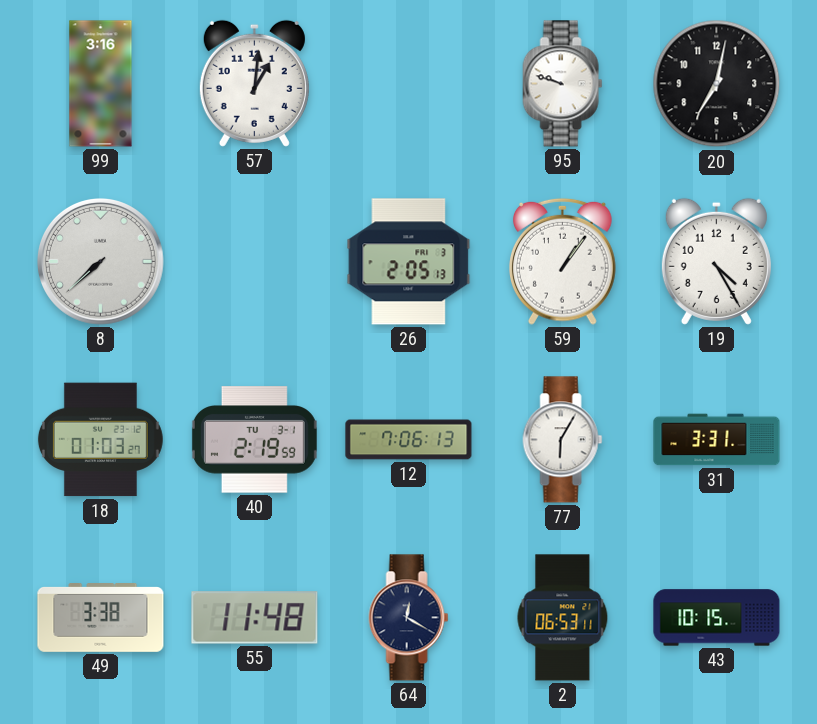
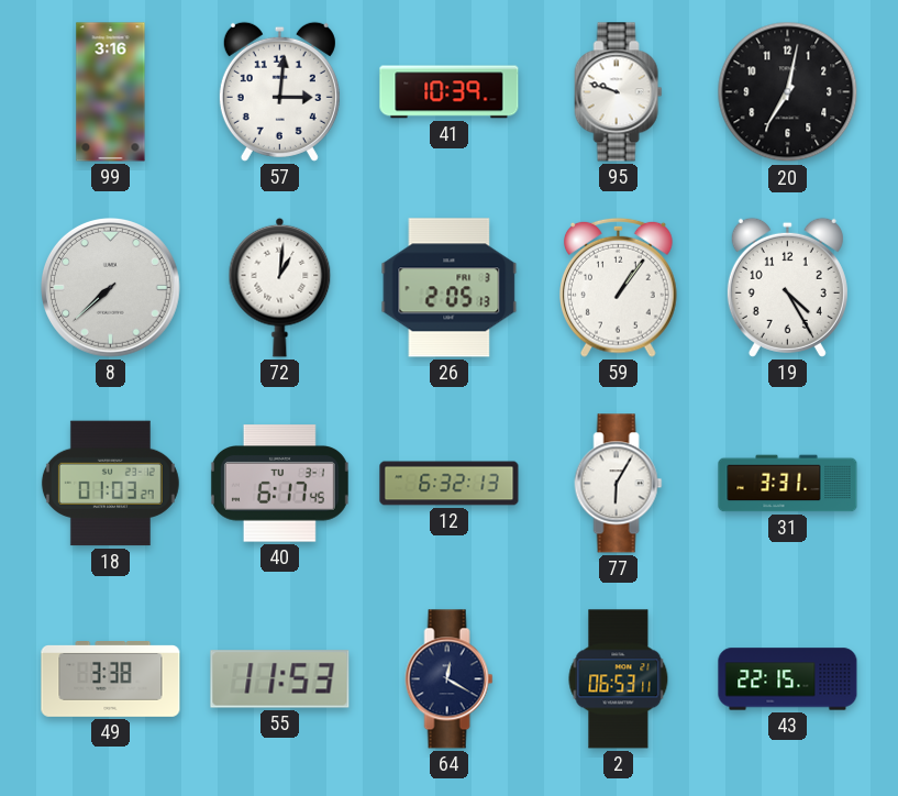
57: 1:01 -> 3:01 (279, 91)
41: none -> 10:39 (450, 92)
72: none -> 1:01 (280, 287)
40: 2:19 -> 6:17 (279, 484)
12: 7:06 -> 6:32 (450, 484)
55: 11:48 -> 11:53 (280, 679)
43: 10:15 -> 22:15 (788, 679)
